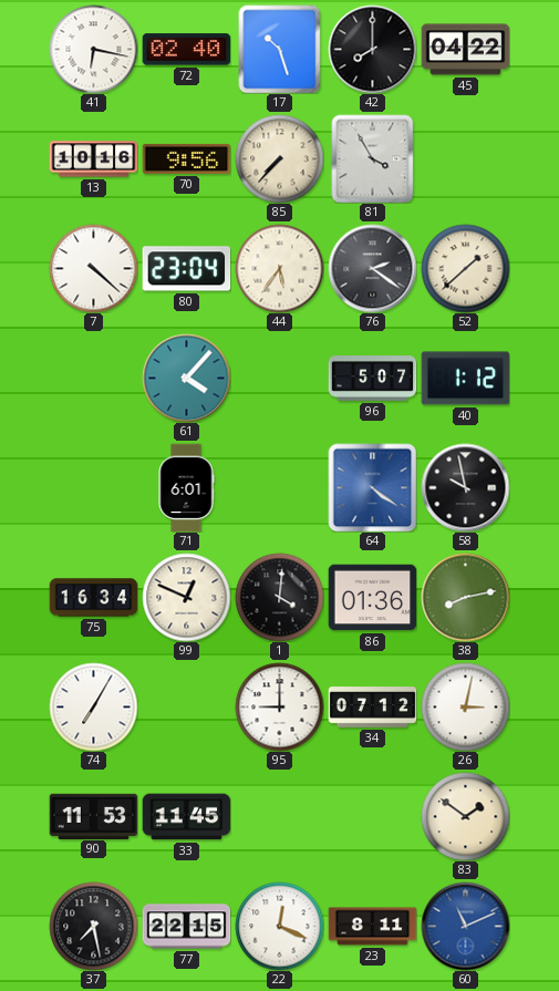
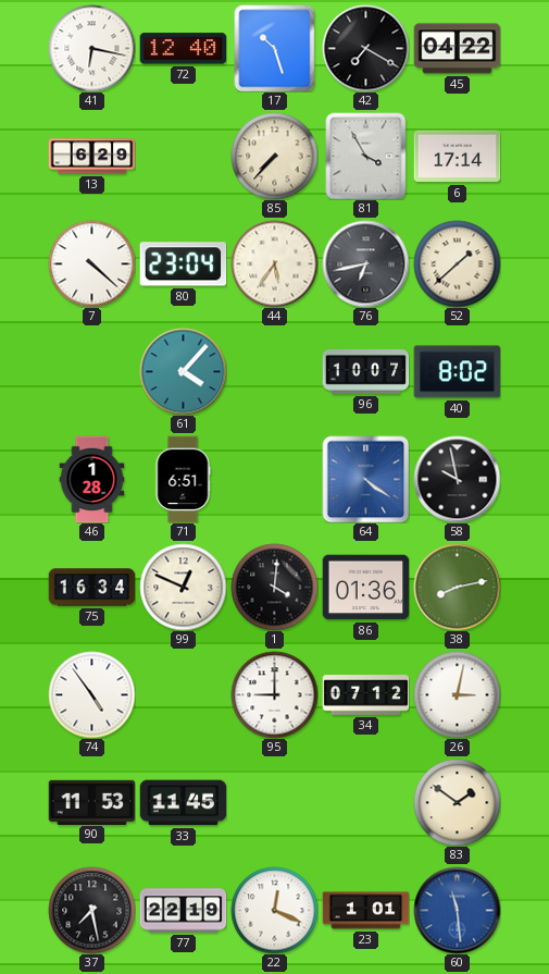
72: 02:40 -> 12:40 (183, 49)
42: 8:00 -> 7:20 (365, 48)
13: 10:16 -> 6:29 (91, 157)
70: 9:56 -> none (186, 158)
6: none -> 17:14 (457, 157)
76: 2:21 -> 6:43 (365, 263)
96: 5:07 -> 10:07 (365, 372)
40: 1:12 -> 8:02 (457, 372)
46: none -> 1:28 (92, 479)
71: 6:01 -> 6:51 (183, 479)
74: 7:05 -> 4:54 (91, 694)
77: 22:15 -> 22:19 (183, 911)
23: 8:11 -> 1:01 (365, 911)
60: 11:11 -> 11:29 (457, 910)
